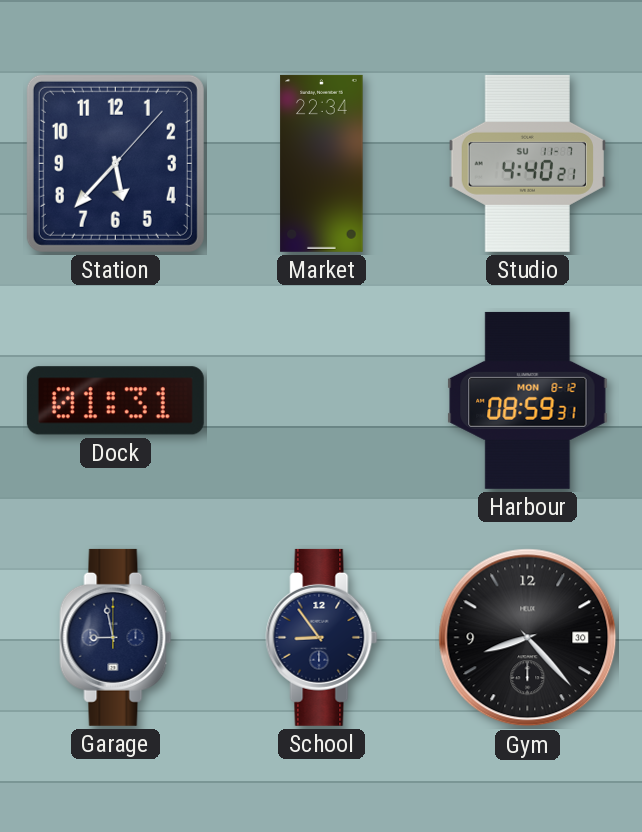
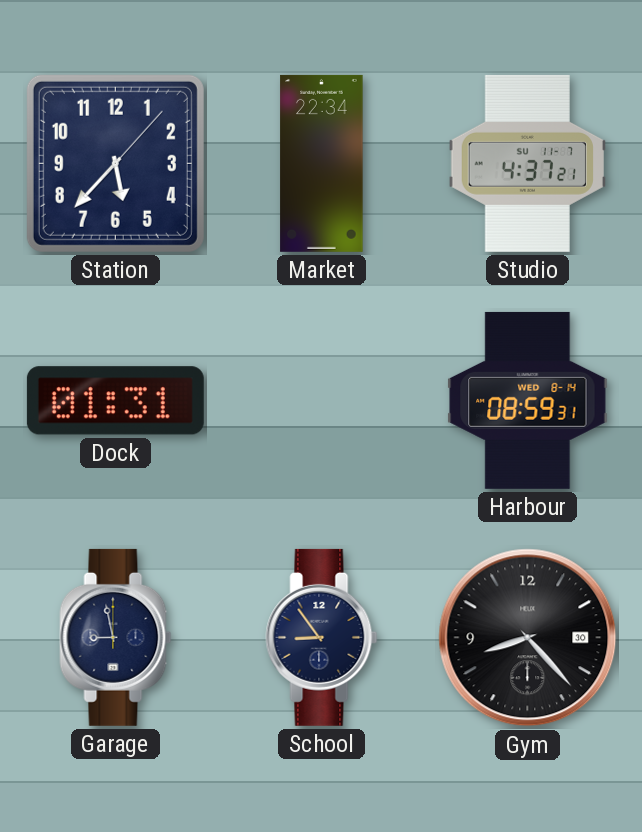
Studio: 4:40 -> 4:37 (527, 163)
Harbour date: MON 8-12 -> WED 8-14 (528, 400)
